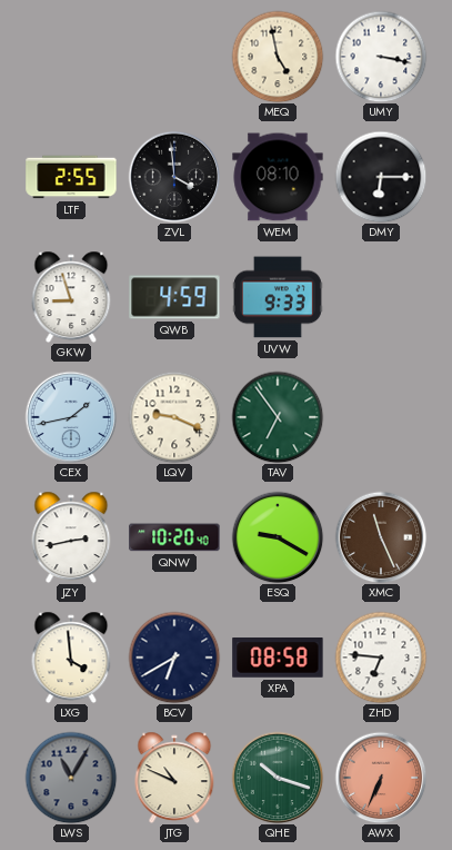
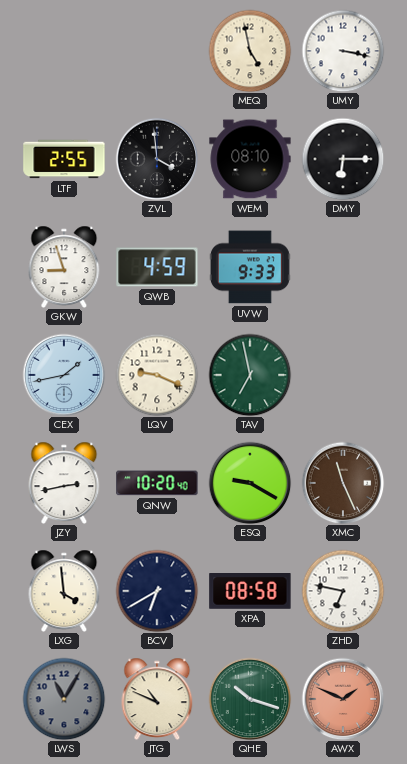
TAV: 6:54 -> 6:58 (250, 375)
ZHD: 6:46 -> 6:47 (343, 591)
AWX: 6:34 -> 1:49 (343, 699)
